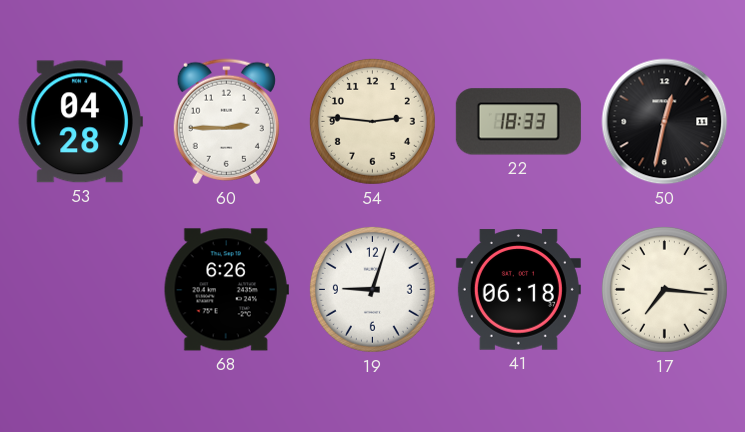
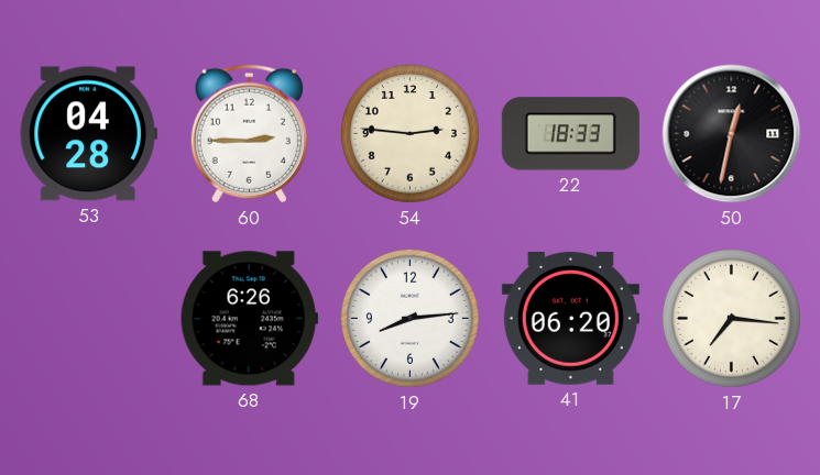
19: 9:03 -> 8:14 (409, 318)
41: 06:18 -> 06:20 (570, 319)
